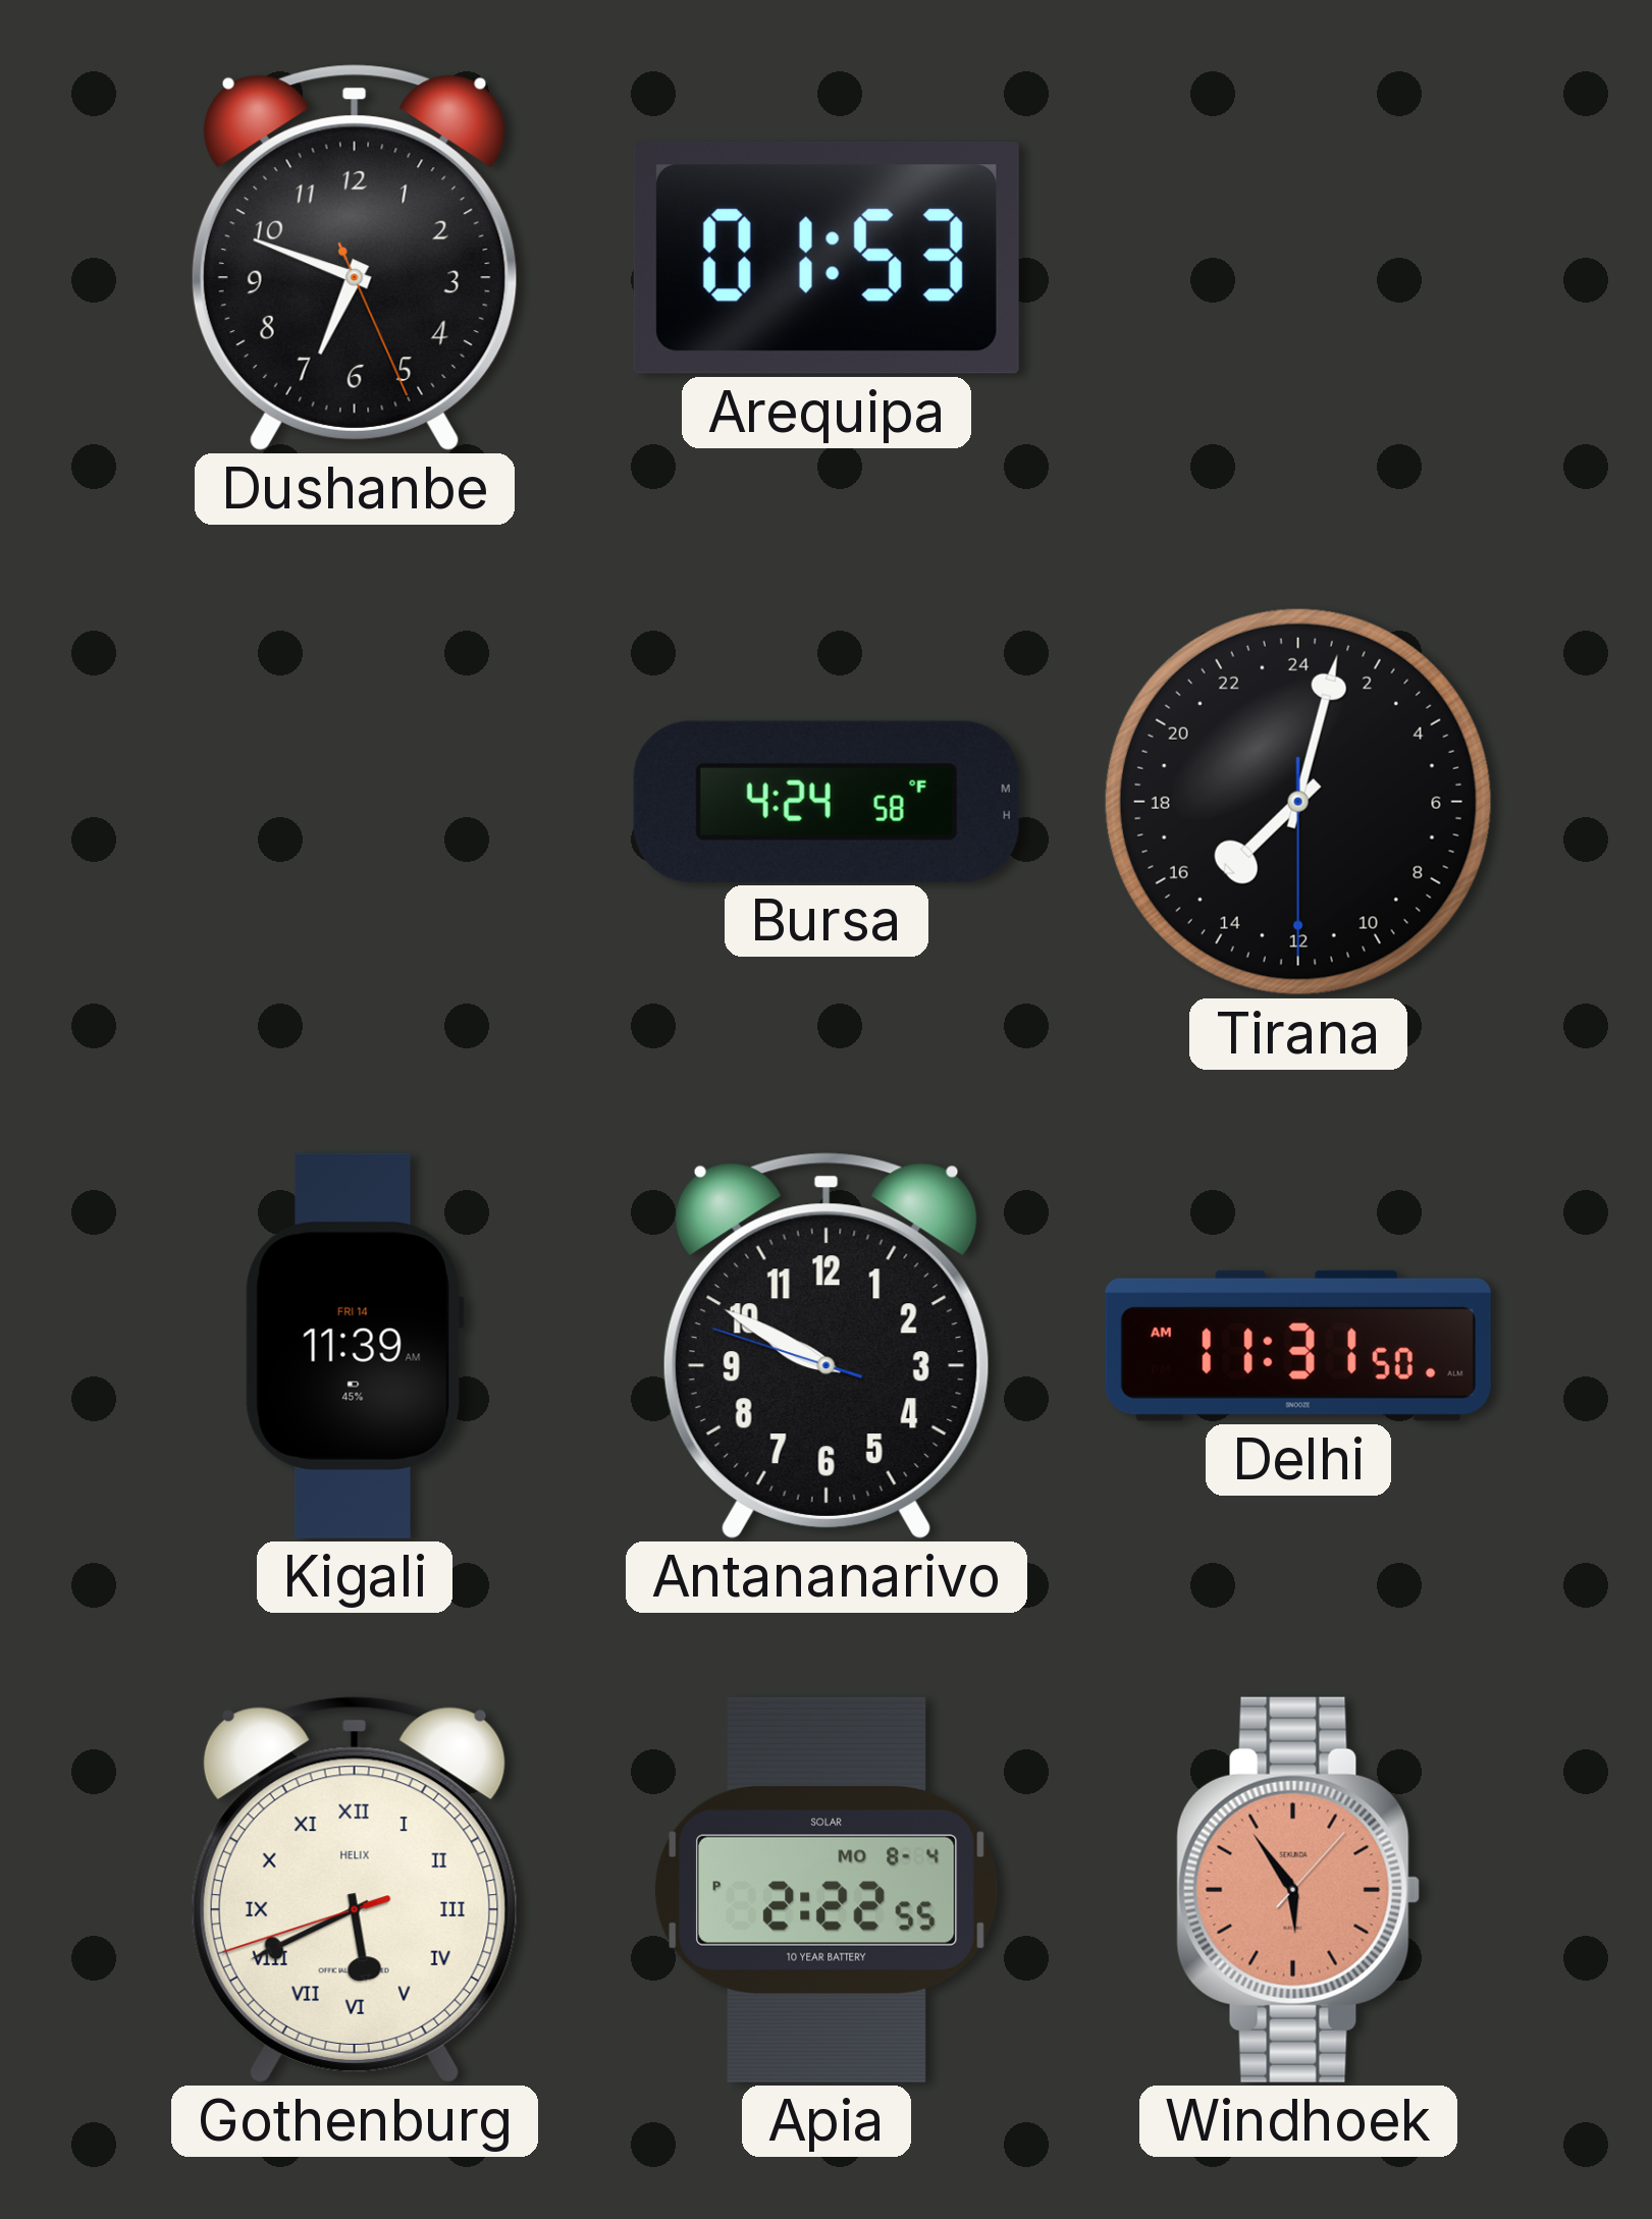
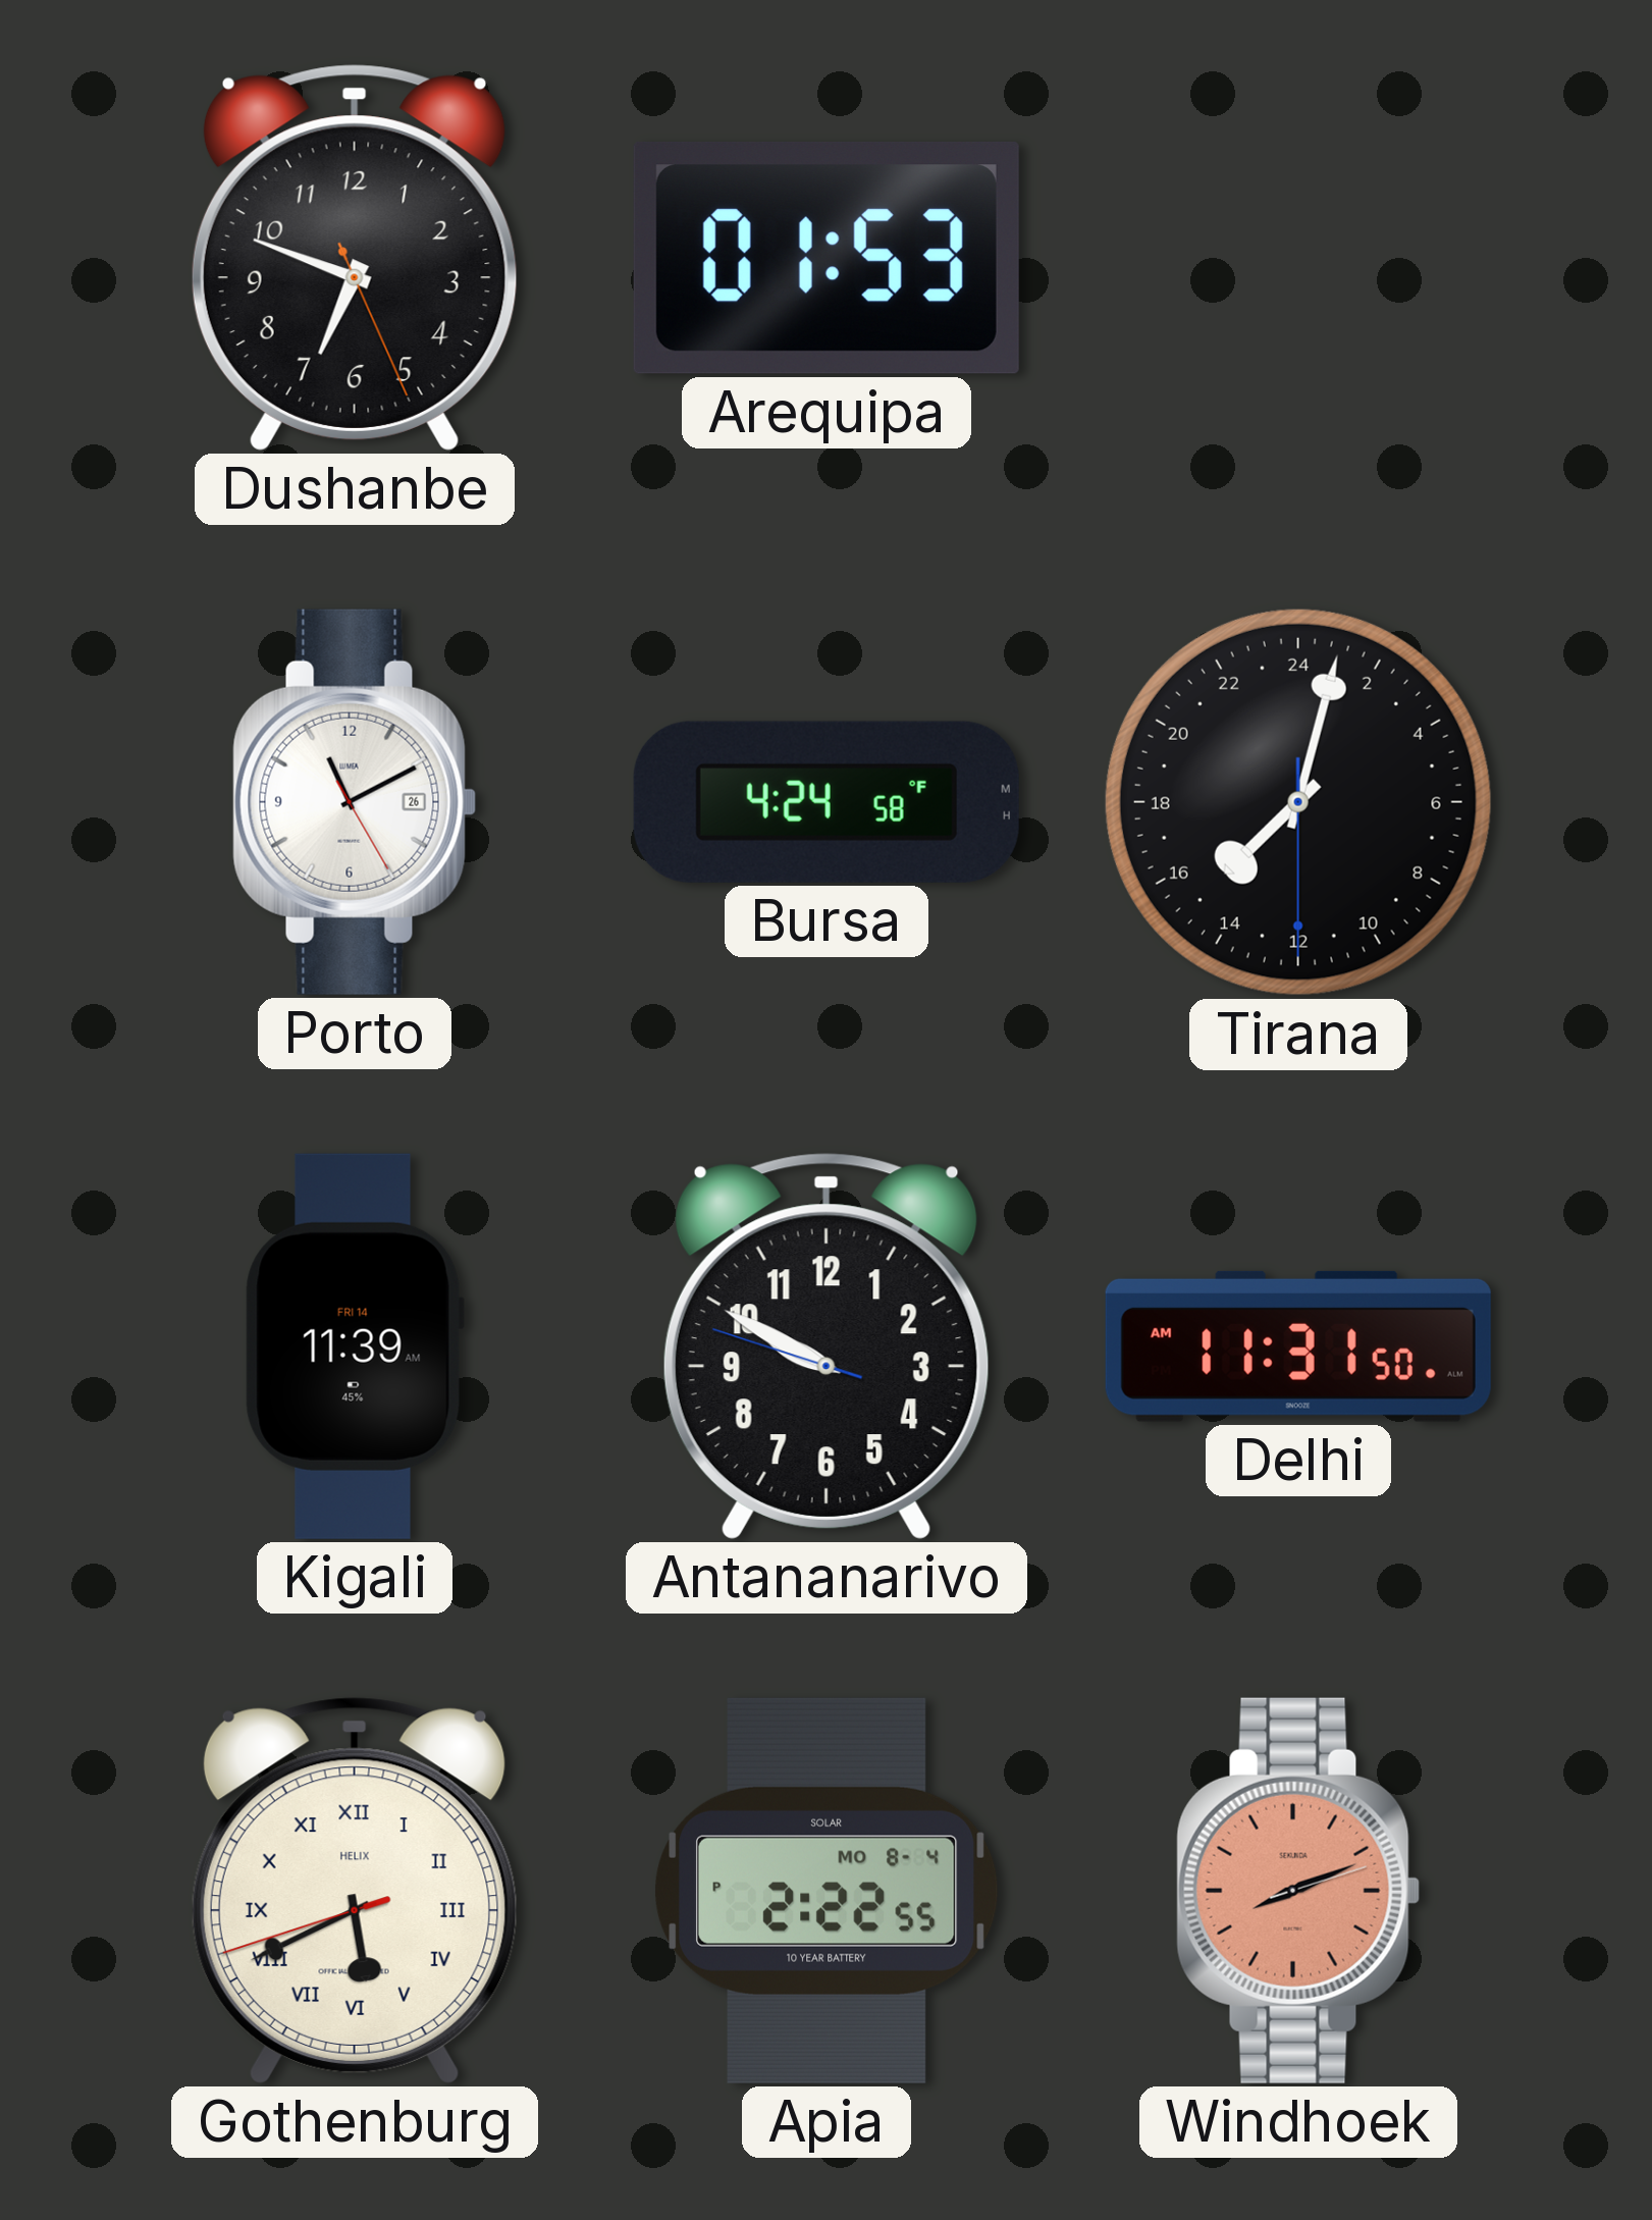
Porto: none -> 11:10 (355, 802)
Windhoek: 5:54 -> 8:11 (1298, 1891)
